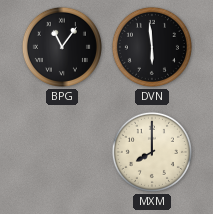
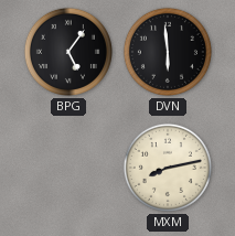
BPG: 11:06 -> 5:06 (68, 52)
MXM: 8:00 -> 8:13 (168, 168)
